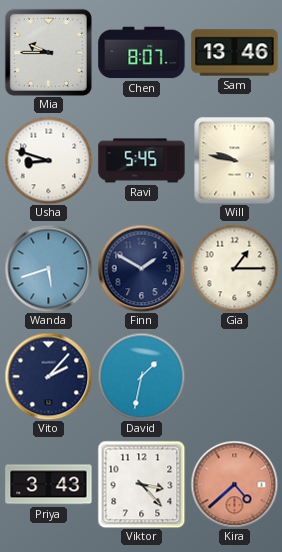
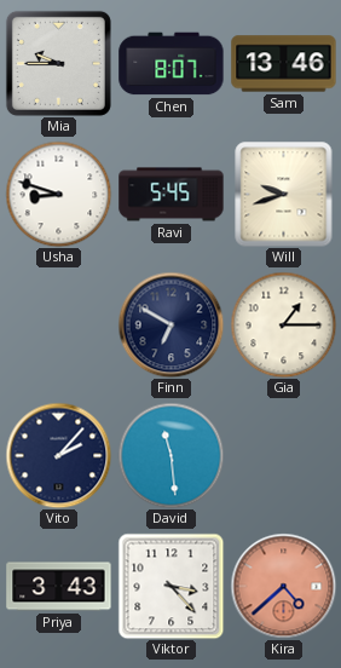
Will: 9:47 -> 9:42 (284, 194)
Wanda: 5:42 -> none (48, 268)
Finn: 1:50 -> 6:50 (170, 324)
David: 1:32 -> 11:29 (170, 455)
